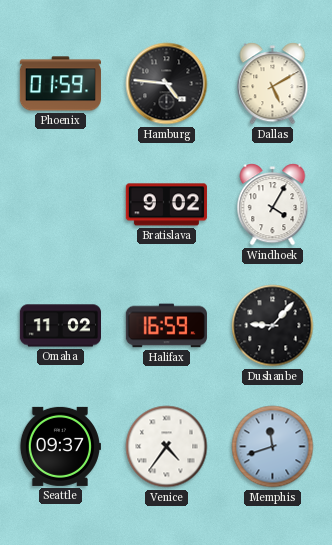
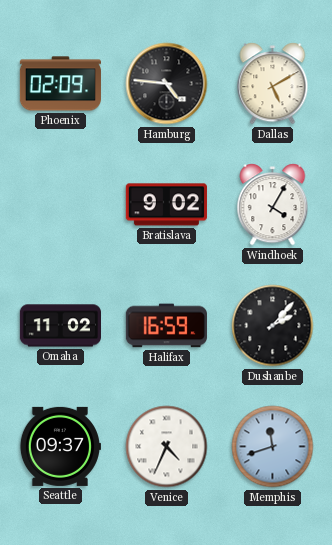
Phoenix: 01:59 -> 02:09 (60, 84)
Dushanbe: 9:07 -> 2:07 (273, 326)
Venice: 4:36 -> 4:34 (167, 447)
